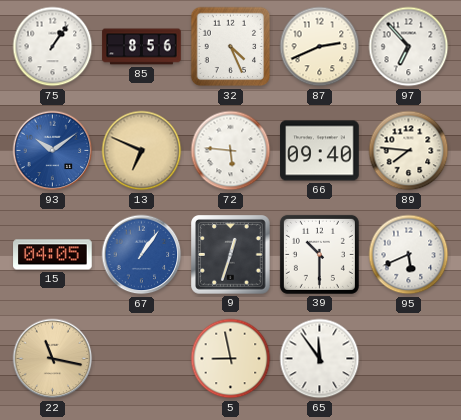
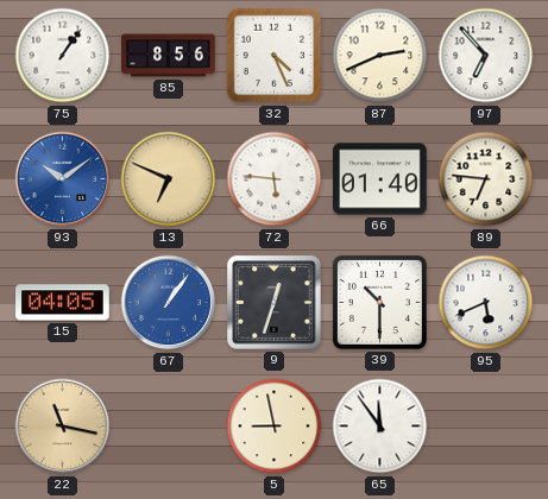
66: 09:40 -> 01:40 (380, 179)
89: 7:46 -> 6:46 (486, 179)
